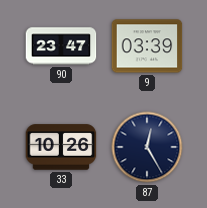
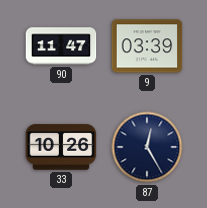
90: 23:47 -> 11:47 (61, 46)
